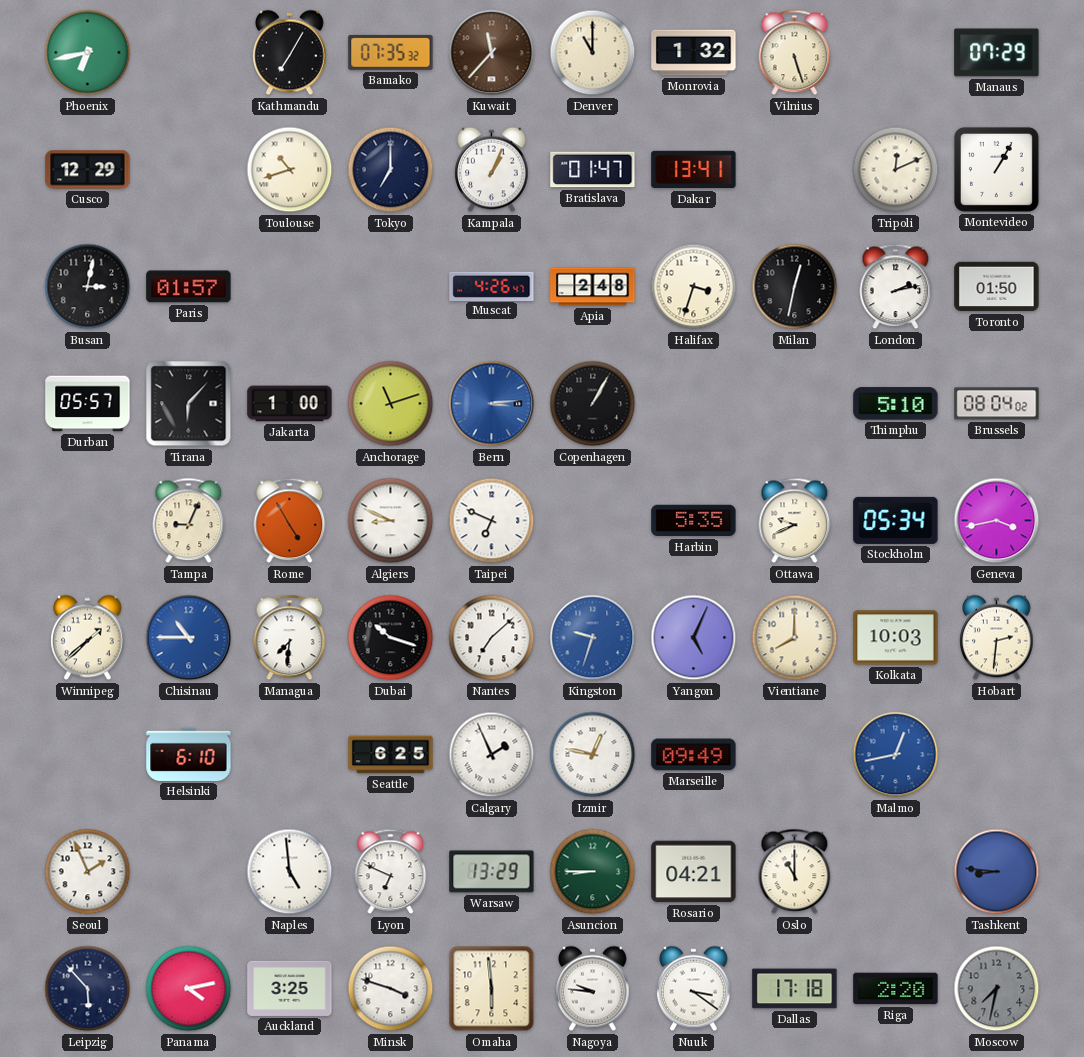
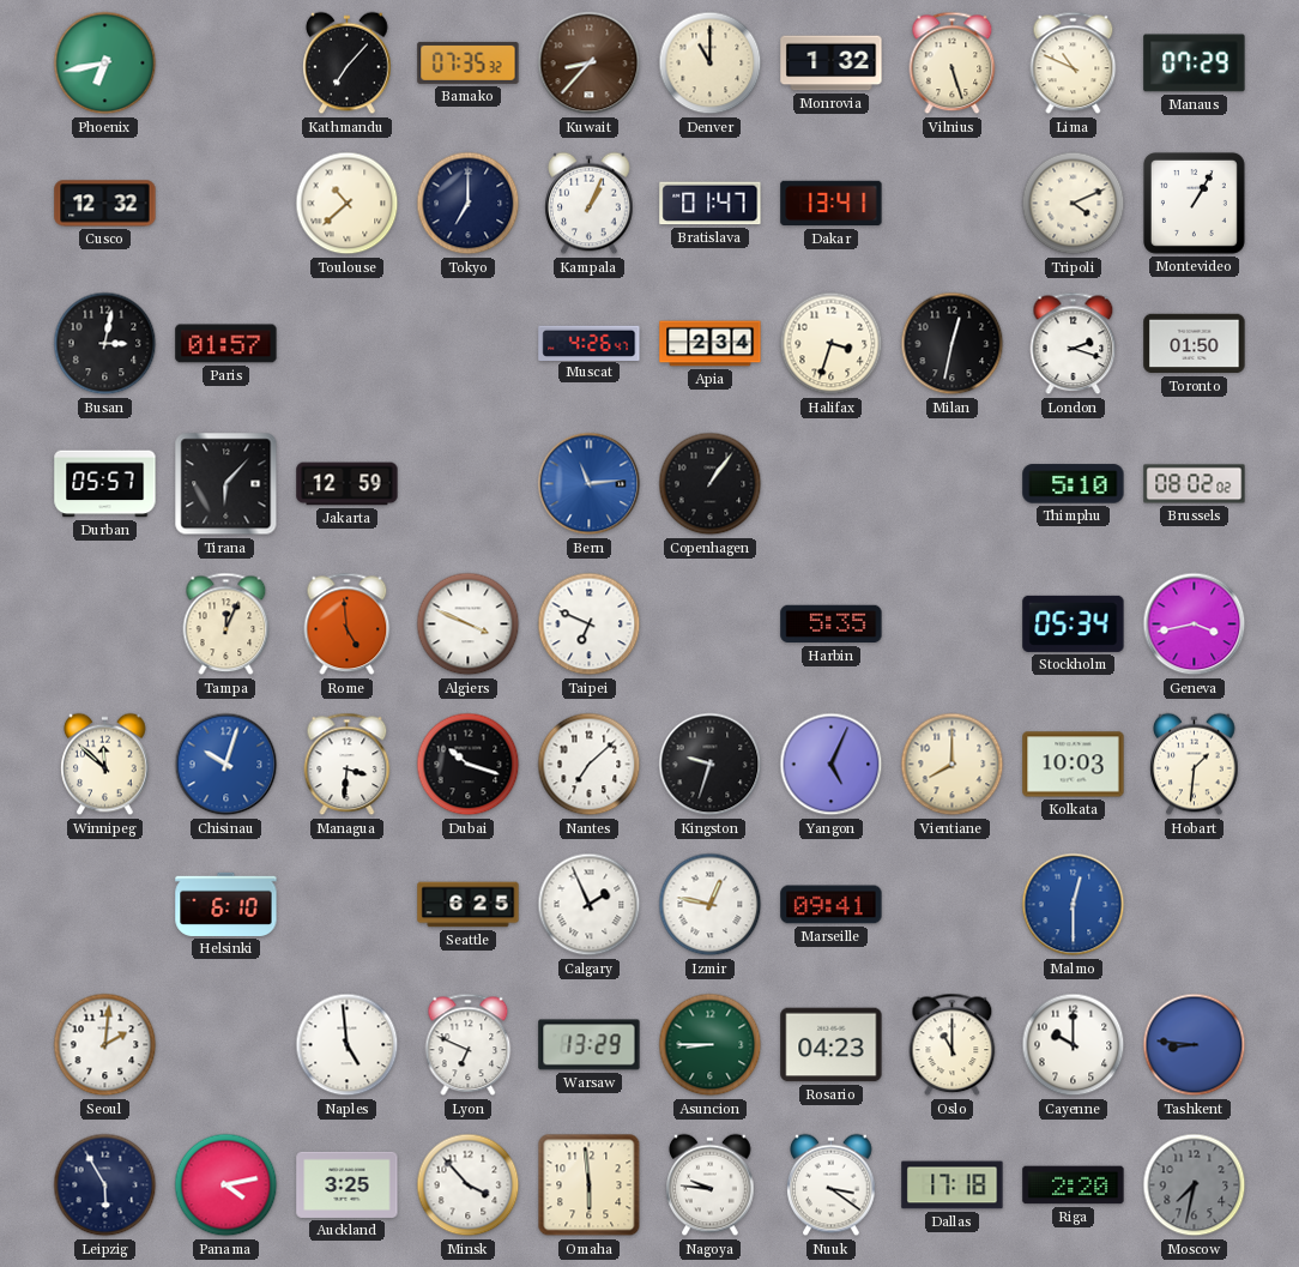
Kathmandu: 7:05 -> 7:07 (348, 64)
Kuwait: 11:37 -> 8:37 (590, 64)
Lima: none -> 10:49 (1074, 64)
Cusco: 12:29 -> 12:32 (105, 204)
Toulouse: 10:42 -> 10:38 (348, 204)
Tripoli: 12:11 -> 4:11 (1074, 204)
Apia: 2:48 -> 2:34 (711, 344)
London: 2:13 -> 2:18 (1074, 344)
Jakarta: 1:00 -> 12:59 (348, 484)
Anchorage: 11:12 -> none (391, 404)
Bern: 3:14 -> 11:14 (590, 484)
Copenhagen: 1:05 -> 1:06 (711, 484)
Brussels: 08:04 -> 08:02 (1195, 484)
Tampa: 9:04 -> 12:04 (226, 625)
Rome: 4:55 -> 4:59 (348, 625)
Algiers: 8:49 -> 3:49 (469, 625)
Ottawa: 9:41 -> none (795, 521)
Winnipeg: 1:38 -> 11:52 (105, 765)
Chisinau: 10:45 -> 10:03 (226, 765)
Managua: 7:31 -> 3:31 (348, 765)
Kingston dial: blue -> black (711, 765)
Hobart: 2:31 -> 1:31 (1195, 765)
Marseille: 09:49 -> 09:41 (832, 905)
Malmo: 12:43 -> 12:30 (1074, 905)
Seoul: 1:56 -> 2:01 (105, 1045)
Rosario: 04:21 -> 04:23 (832, 1045)
Cayenne: none -> 10:00 (1074, 1045)
Leipzig: 5:53 -> 5:55 (105, 1185)
Minsk: 3:48 -> 3:53 (469, 1185)
